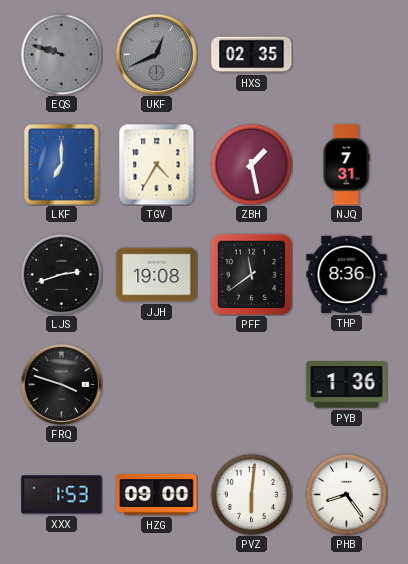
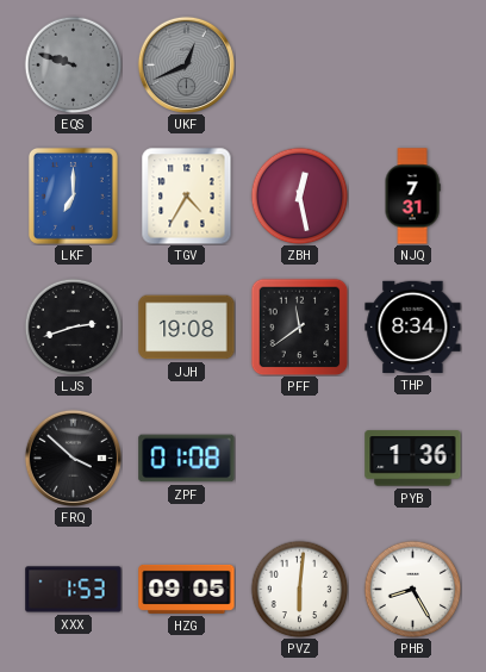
HXS: 02:35 -> none (252, 55)
ZBH: 1:28 -> 12:28 (299, 195)
THP: 8:36 -> 8:34 (413, 326)
FRQ: 3:48 -> 3:52 (73, 458)
ZPF: none -> 01:08 (187, 459)
HZG: 09:00 -> 09:05 (187, 589)
PHB: 8:24 -> 8:25 (412, 589)
